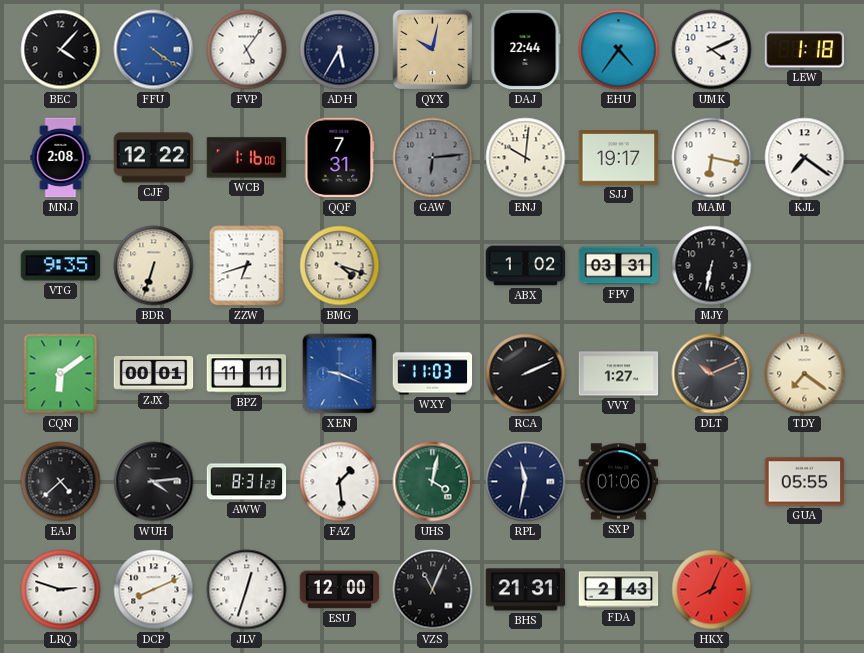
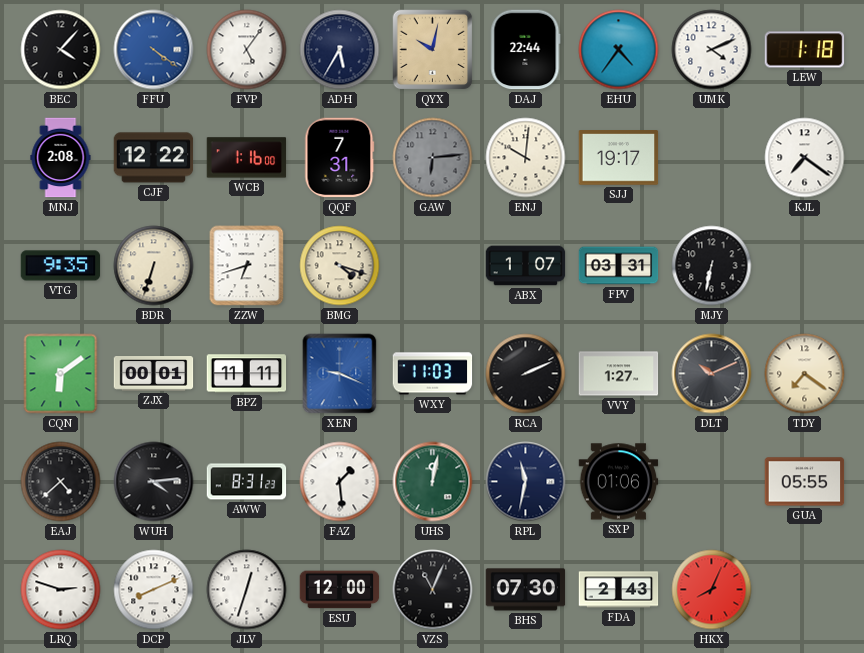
MAM: 6:17 -> none (712, 158)
ABX: 1:02 -> 1:07 (526, 266)
UHS: 4:02 -> 12:02 (433, 482)
BHS: 21:31 -> 07:30 (526, 590)
